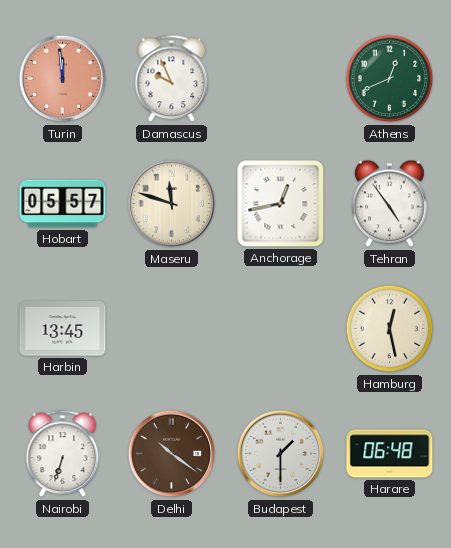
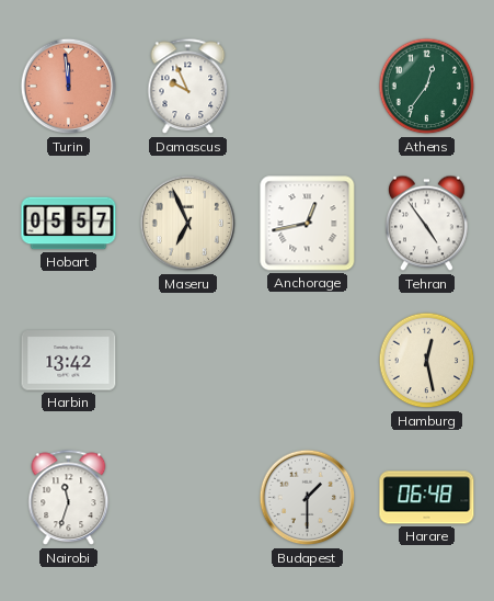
Athens: 12:41 -> 12:36 (427, 87)
Maseru: 11:48 -> 6:56 (188, 224)
Harbin: 13:45 -> 13:42 (69, 361)
Nairobi: 6:33 -> 11:33 (69, 498)
Delhi: 10:21 -> none (172, 454)
